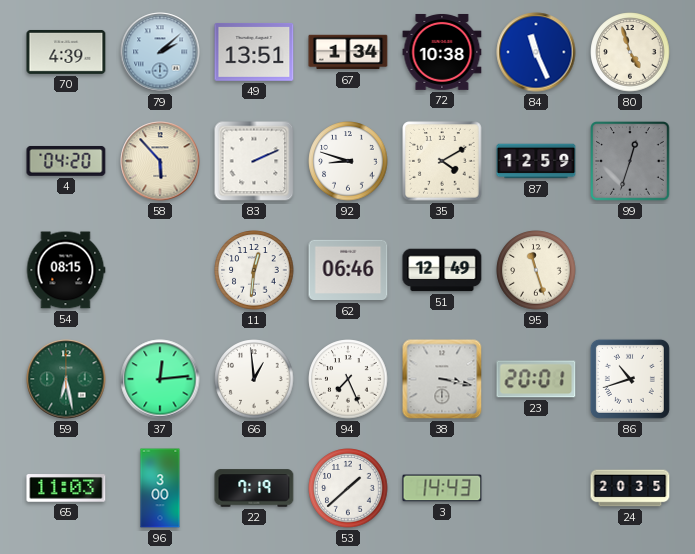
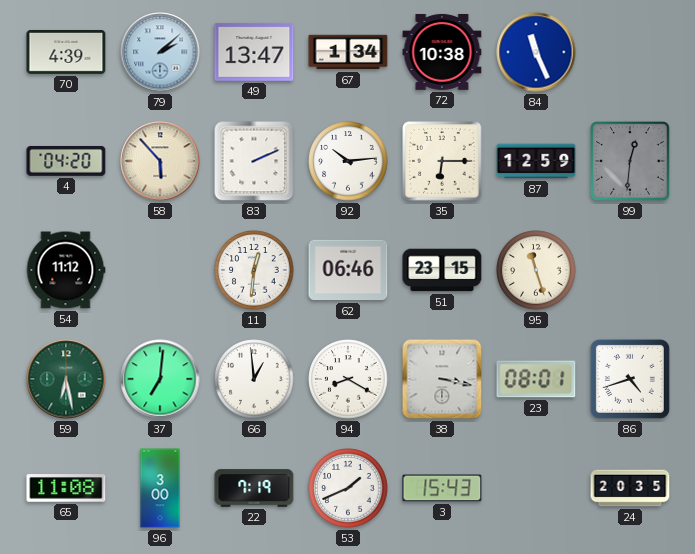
49: 13:51 -> 13:47 (254, 52)
80: 4:57 -> none (630, 52)
92: 8:48 -> 10:14 (348, 161)
35: 4:10 -> 6:15 (442, 161)
99: 12:33 -> 12:31 (630, 161)
54: 08:15 -> 11:12 (66, 270)
51: 12:49 -> 23:15 (442, 270)
37: 12:14 -> 7:01 (160, 379)
94: 7:26 -> 8:20 (348, 379)
23: 20:01 -> 08:01 (536, 379)
86: 10:42 -> 4:42 (630, 379)
65: 11:03 -> 11:08 (66, 488)
53: 1:38 -> 1:41 (348, 488)
3: 14:43 -> 15:43 (442, 488)
